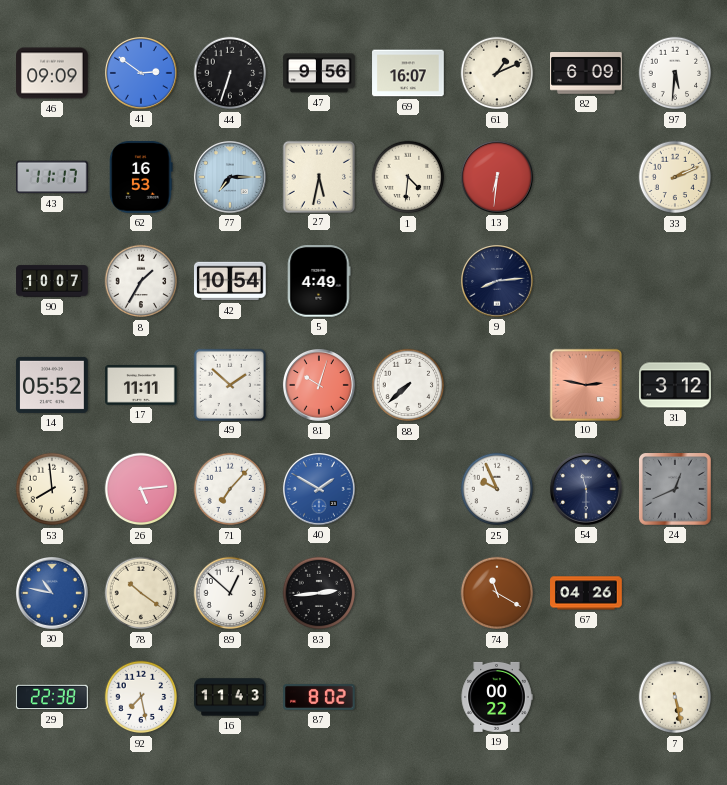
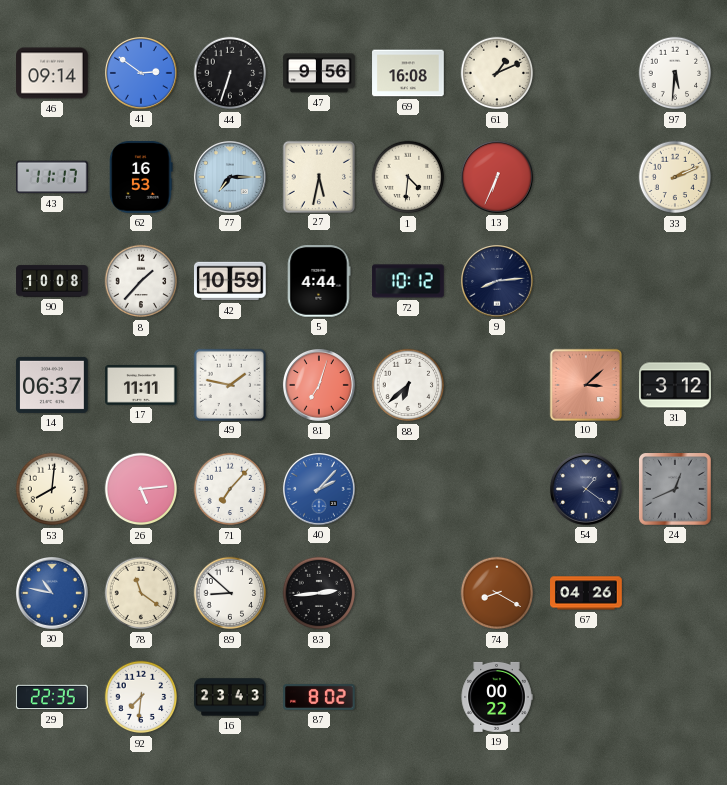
46: 09:09 -> 09:14 (52, 73)
69: 16:07 -> 16:08 (408, 73)
82: 6:09 -> none (587, 73)
13: 6:31 -> 6:34 (498, 178)
90: 10:07 -> 10:08 (52, 281)
8: 1:35 -> 1:37 (141, 281)
42: 10:54 -> 10:59 (231, 281)
5: 4:49 -> 4:44 (319, 282)
72: none -> 10:12 (408, 281)
14: 05:52 -> 06:37 (52, 385)
49: 1:52 -> 1:47 (229, 384)
81: 10:03 -> 7:03 (320, 386)
88: 7:38 -> 6:38 (408, 385)
10: 2:47 -> 3:08 (585, 384)
53: 7:59 -> 8:01 (52, 489)
40: 1:50 -> 2:07 (320, 490)
25: 9:56 -> none (497, 489)
54: 11:30 -> 1:21 (587, 490)
78: 10:21 -> 11:21 (141, 593)
89: 12:52 -> 8:52 (230, 593)
74: 11:20 -> 8:20 (497, 593)
29: 22:38 -> 22:35 (52, 697)
92: 7:28 -> 7:31 (141, 697)
16: 11:43 -> 23:43 (230, 697)
7: 5:28 -> none (675, 697)
